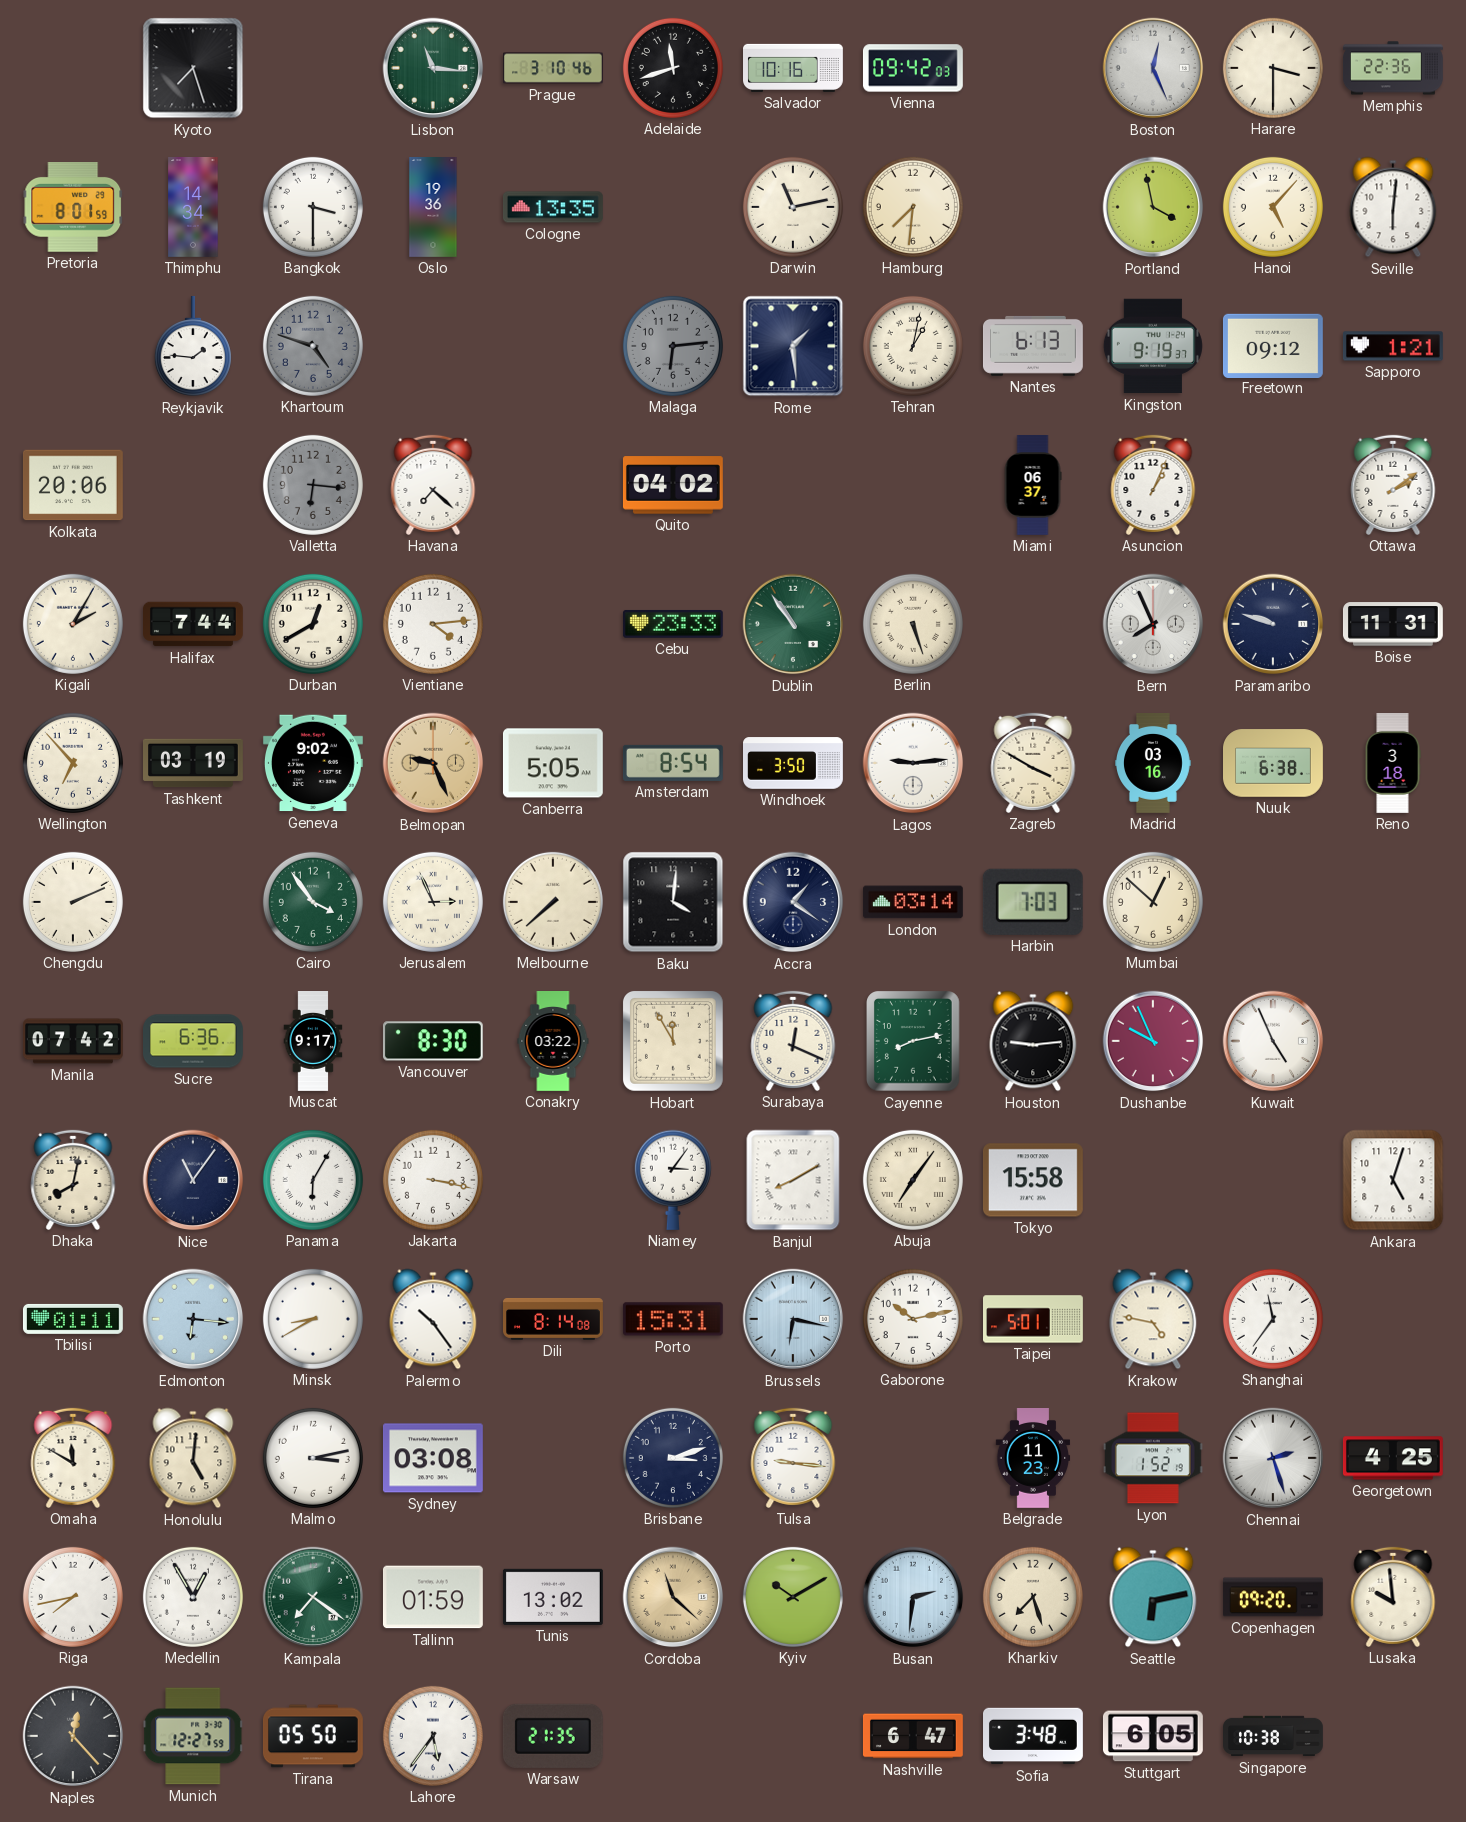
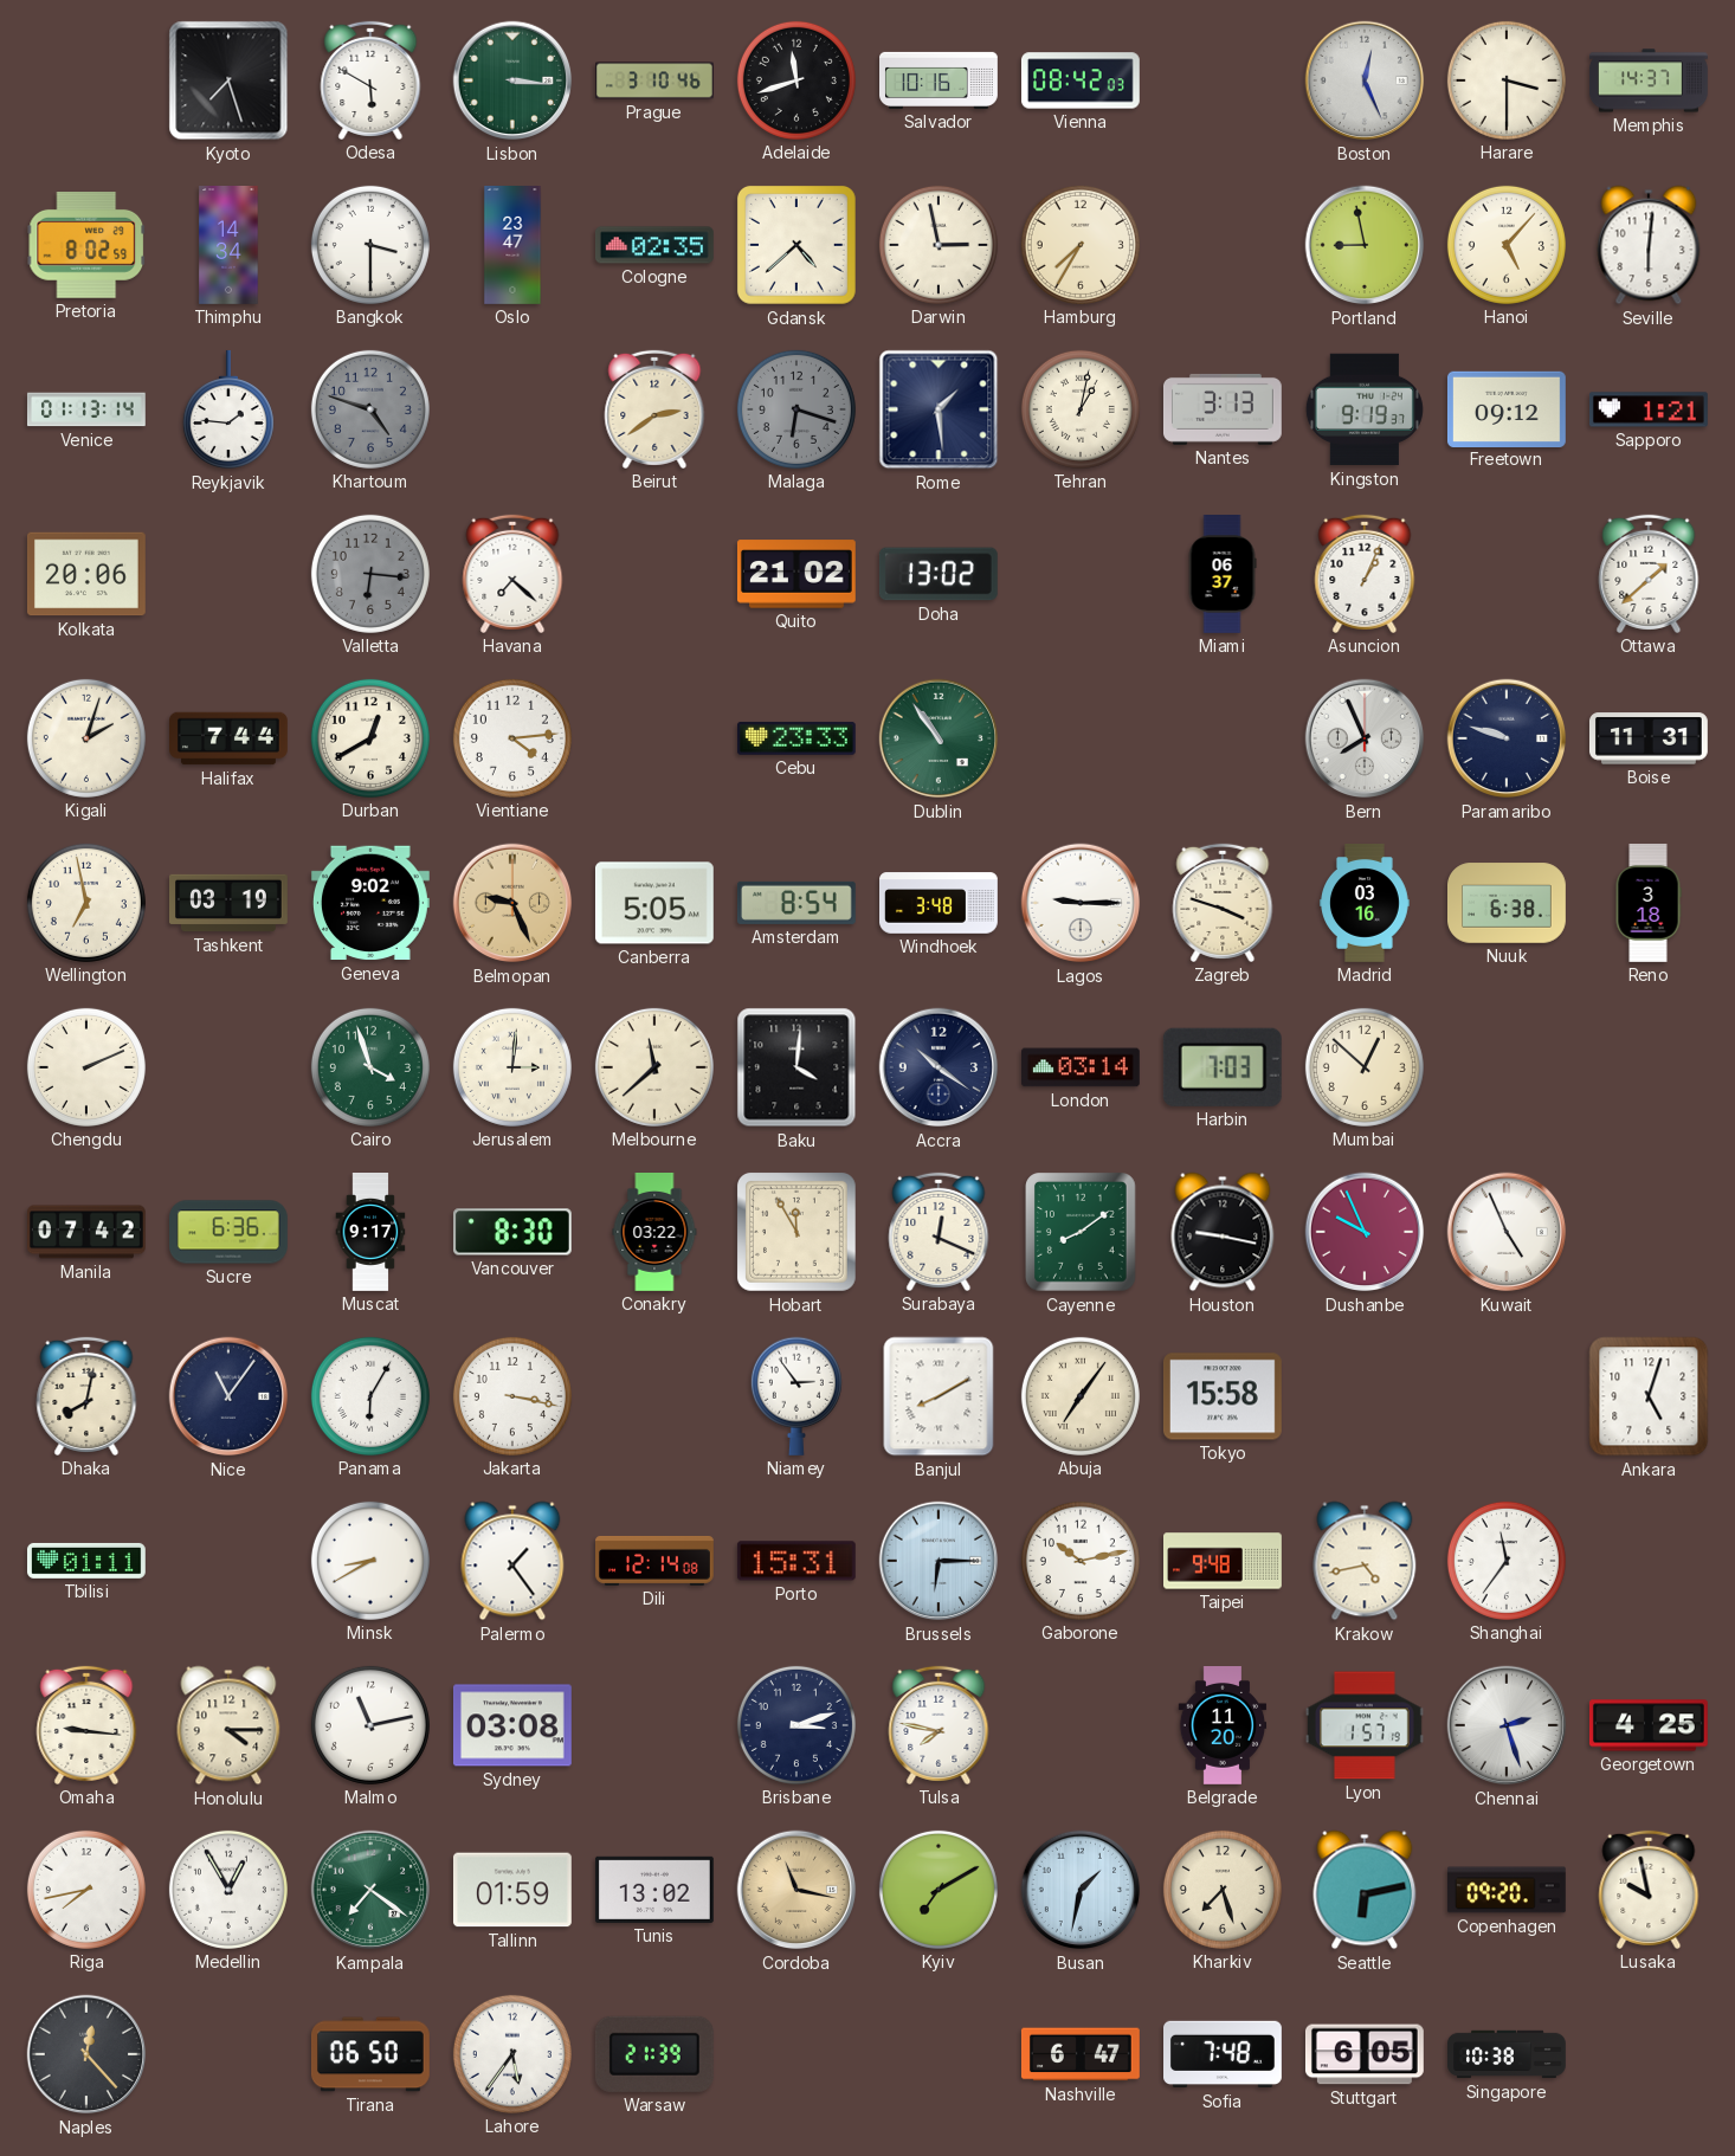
Odesa: none -> 5:50 (370, 80)
Lisbon: 11:16 -> 3:16 (512, 80)
Vienna: 09:42 -> 08:42 (1081, 80)
Memphis: 22:36 -> 14:37 (1649, 80)
Pretoria: 8:01 -> 8:02 (86, 246)
Oslo: 19:36 -> 23:47 (512, 246)
Cologne: 13:35 -> 02:35 (654, 245)
Gdansk: none -> 4:38 (796, 245)
Darwin: 11:13 -> 2:58 (939, 245)
Hamburg: 7:31 -> 7:35 (1081, 245)
Portland: 3:58 -> 8:58 (1365, 245)
Venice: none -> 01:13 (86, 409)
Beirut: none -> 2:39 (654, 409)
Malaga: 6:14 -> 6:18 (796, 409)
Nantes: 6:13 -> 3:13 (1223, 409)
Quito: 04:02 -> 21:02 (796, 574)
Doha: none -> 13:02 (939, 574)
Ottawa: 2:09 -> 1:38 (1649, 574)
Kigali: 2:05 -> 2:03 (86, 738)
Berlin: 5:27 -> none (913, 624)
Wellington: 6:53 -> 6:58 (86, 903)
Windhoek: 3:50 -> 3:48 (940, 903)
Lagos: 9:14 -> 9:15 (1081, 903)
Zagreb: 3:50 -> 3:48 (1223, 903)
Cairo: 3:54 -> 3:57 (370, 1067)
Jerusalem: 2:56 -> 3:01 (512, 1067)
Melbourne: 7:38 -> 11:38 (654, 1067)
Accra: 1:21 -> 10:21 (939, 1067)
Cayenne: 8:13 -> 8:09 (1082, 1233)
Houston: 9:14 -> 9:17 (1223, 1232)
Niamey: 3:06 -> 2:54 (796, 1396)
Edmonton: 6:16 -> none (193, 1319)
Palermo: 10:24 -> 1:24 (512, 1561)
Dili: 8:14 -> 12:14 (656, 1561)
Brussels: 6:17 -> 6:15 (939, 1561)
Taipei: 5:01 -> 9:48 (1224, 1561)
Krakow: 4:47 -> 4:43 (1365, 1561)
Omaha: 11:50 -> 9:16 (86, 1725)
Honolulu: 5:01 -> 4:15 (228, 1725)
Malmo: 3:13 -> 11:13 (370, 1725)
Tulsa: 9:16 -> 7:47 (939, 1725)
Belgrade: 11:23 -> 11:20 (1223, 1726)
Lyon: 1:52 -> 1:57 (1365, 1725)
Cordoba: 11:22 -> 11:17 (796, 1890)
Kyiv: 10:10 -> 7:10 (939, 1890)
Busan: 2:31 -> 1:32 (1081, 1890)
Lusaka: 9:59 -> 9:58 (1649, 1890)
Munich: 12:27 -> none (193, 1736)
Tirana: 05:50 -> 06:50 (370, 2054)
Warsaw: 21:35 -> 21:39 (654, 2054)
Sofia: 3:48 -> 7:48 (1224, 2054)
